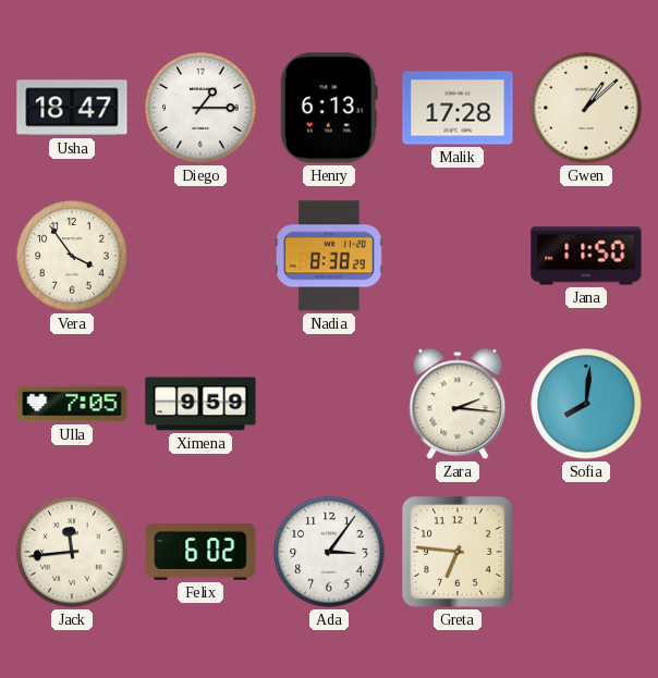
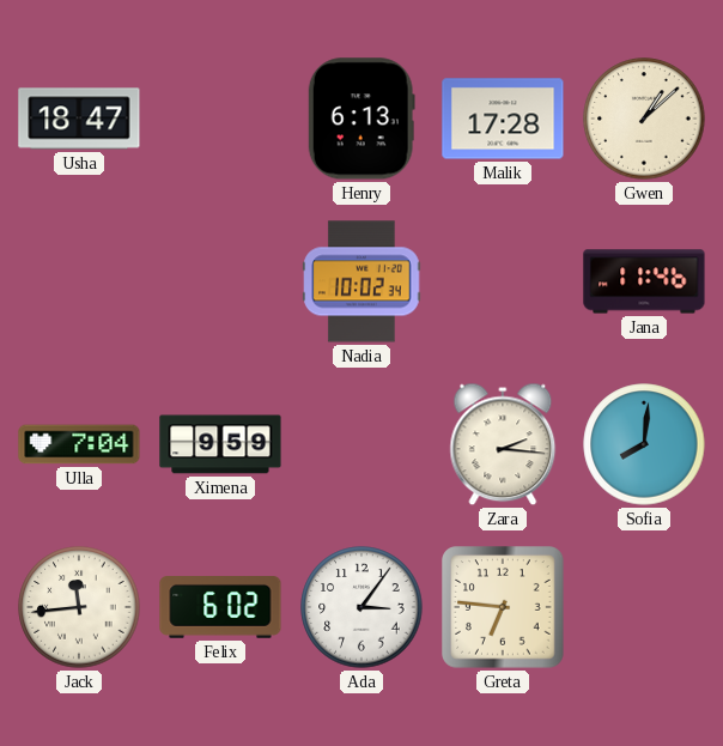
Diego: 1:15 -> none (200, 108)
Vera: 3:54 -> none (72, 256)
Nadia: 8:38 -> 10:02 (361, 281)
Jana: 11:50 -> 11:46 (644, 281)
Ulla: 7:05 -> 7:04 (79, 444)
